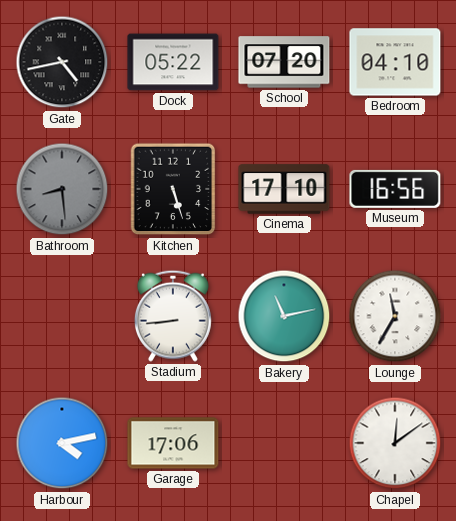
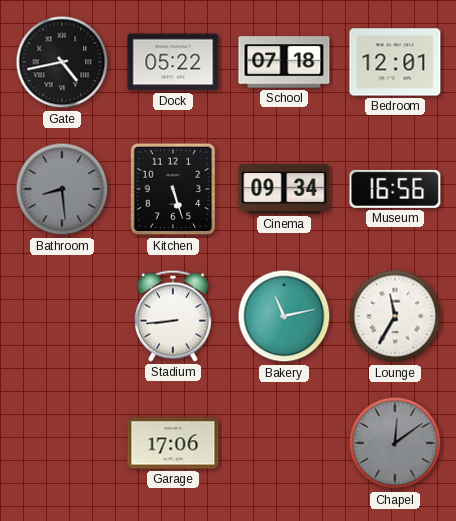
School: 07:20 -> 07:18 (284, 62)
Bedroom: 04:10 -> 12:01 (395, 62)
Cinema: 17:10 -> 09:34 (284, 189)
Harbour: 4:13 -> none (62, 443)
Chapel dial: white -> grey (395, 443)
